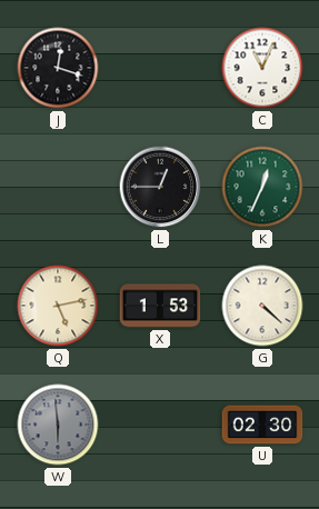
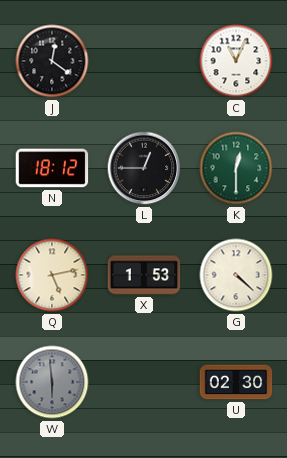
J: 12:18 -> 12:21 (52, 61)
N: none -> 18:12 (52, 168)
K: 12:34 -> 12:30 (236, 168)
